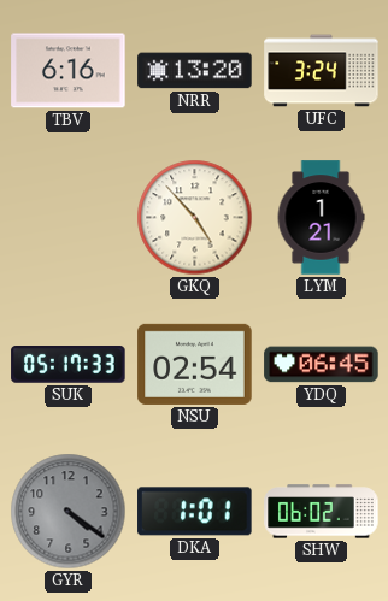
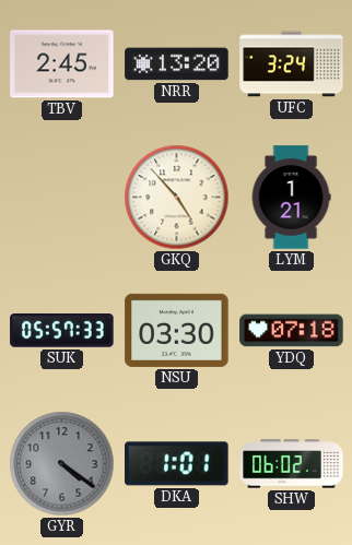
TBV: 6:16 -> 2:45 (62, 64)
SUK: 05:17 -> 05:57 (62, 331)
NSU: 02:54 -> 03:30 (177, 330)
YDQ: 06:45 -> 07:18 (292, 331)
